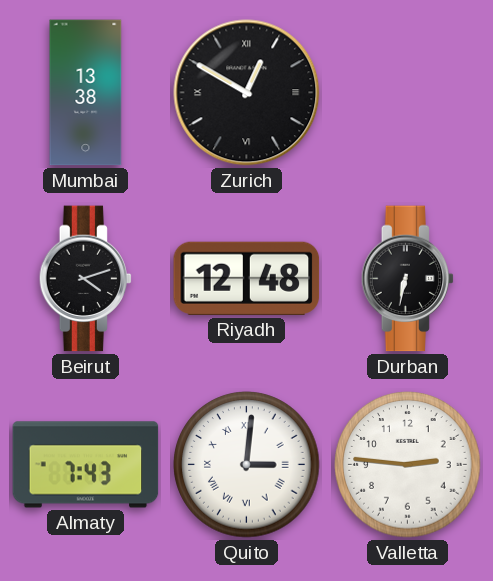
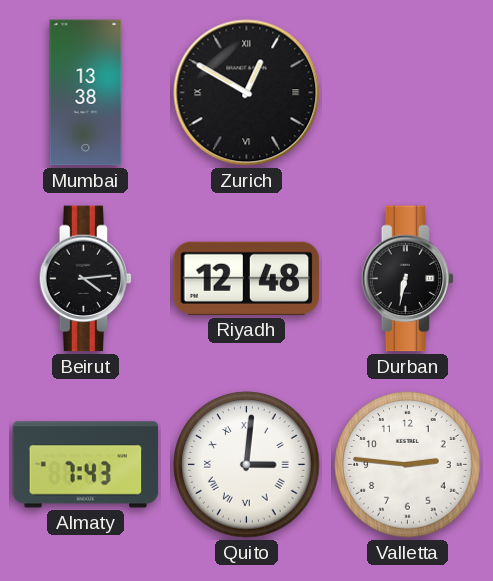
Beirut: 4:12 -> 4:14 (86, 279)
